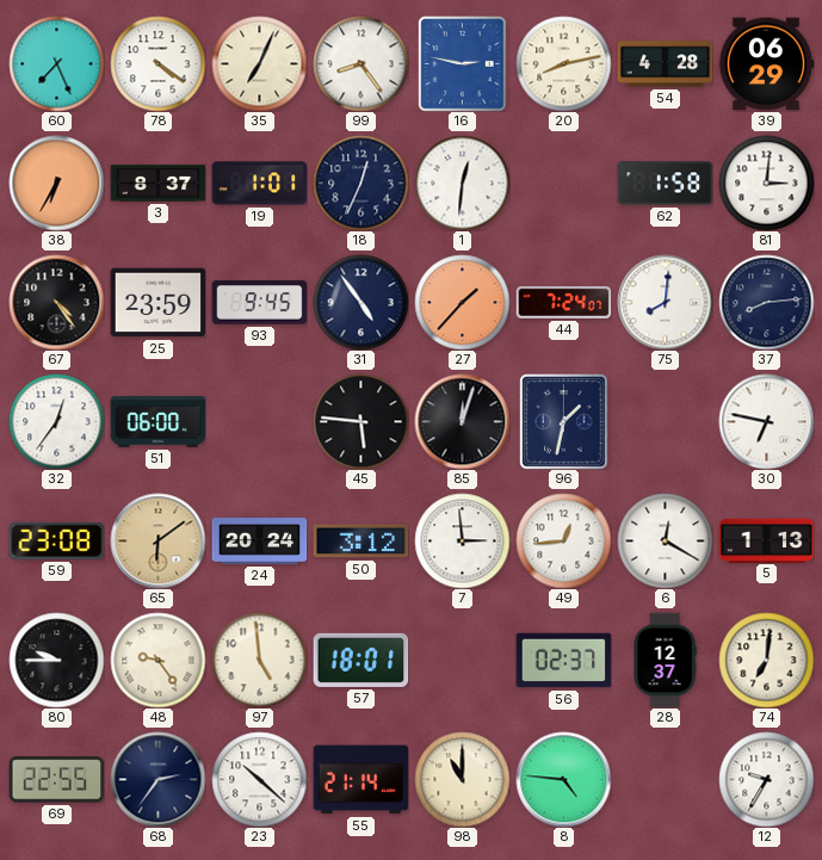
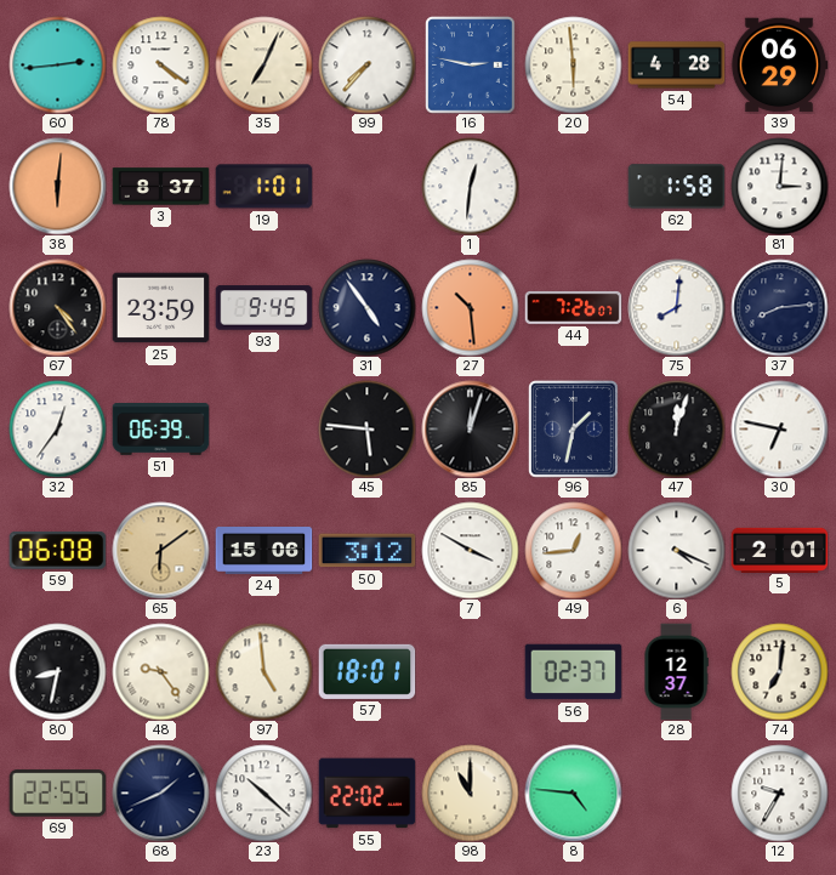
60: 7:26 -> 2:44 (57, 64)
99: 8:24 -> 7:37 (366, 64)
20: 8:13 -> 5:59 (573, 64)
38: 6:35 -> 6:01 (57, 186)
18: 12:34 -> none (360, 182)
27: 1:37 -> 10:29 (470, 307)
44: 7:24 -> 7:26 (573, 307)
51: 06:00 -> 06:39 (160, 430)
47: none -> 12:03 (676, 428)
59: 23:08 -> 06:08 (57, 550)
24: 20:24 -> 15:06 (263, 551)
7: 2:59 -> 3:50 (470, 550)
6: 12:20 -> 4:19 (676, 550)
5: 1:13 -> 2:01 (779, 550)
80: 9:45 -> 8:32 (57, 671)
68: 2:36 -> 1:41 (160, 792)
55: 21:14 -> 22:02 (366, 794)
